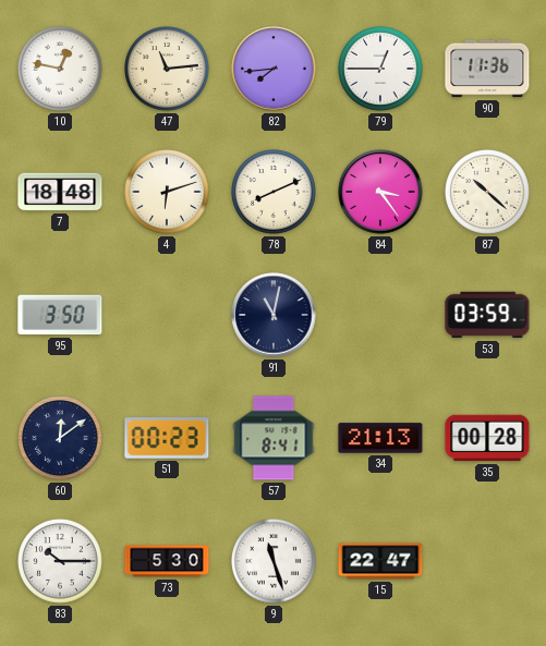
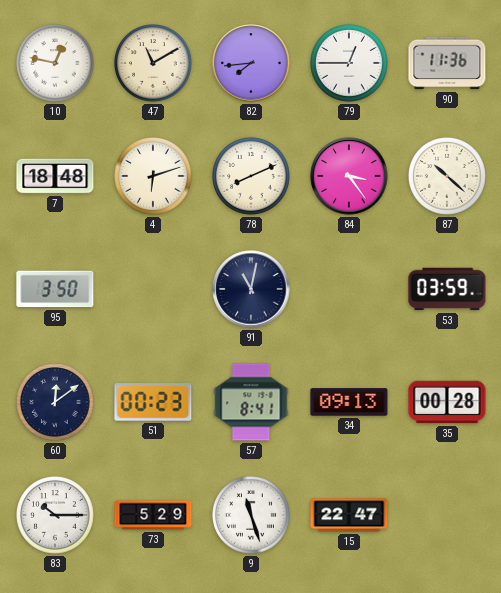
47: 11:14 -> 11:10 (154, 64)
34: 21:13 -> 09:13 (349, 402)
73: 5:30 -> 5:29 (153, 515)
